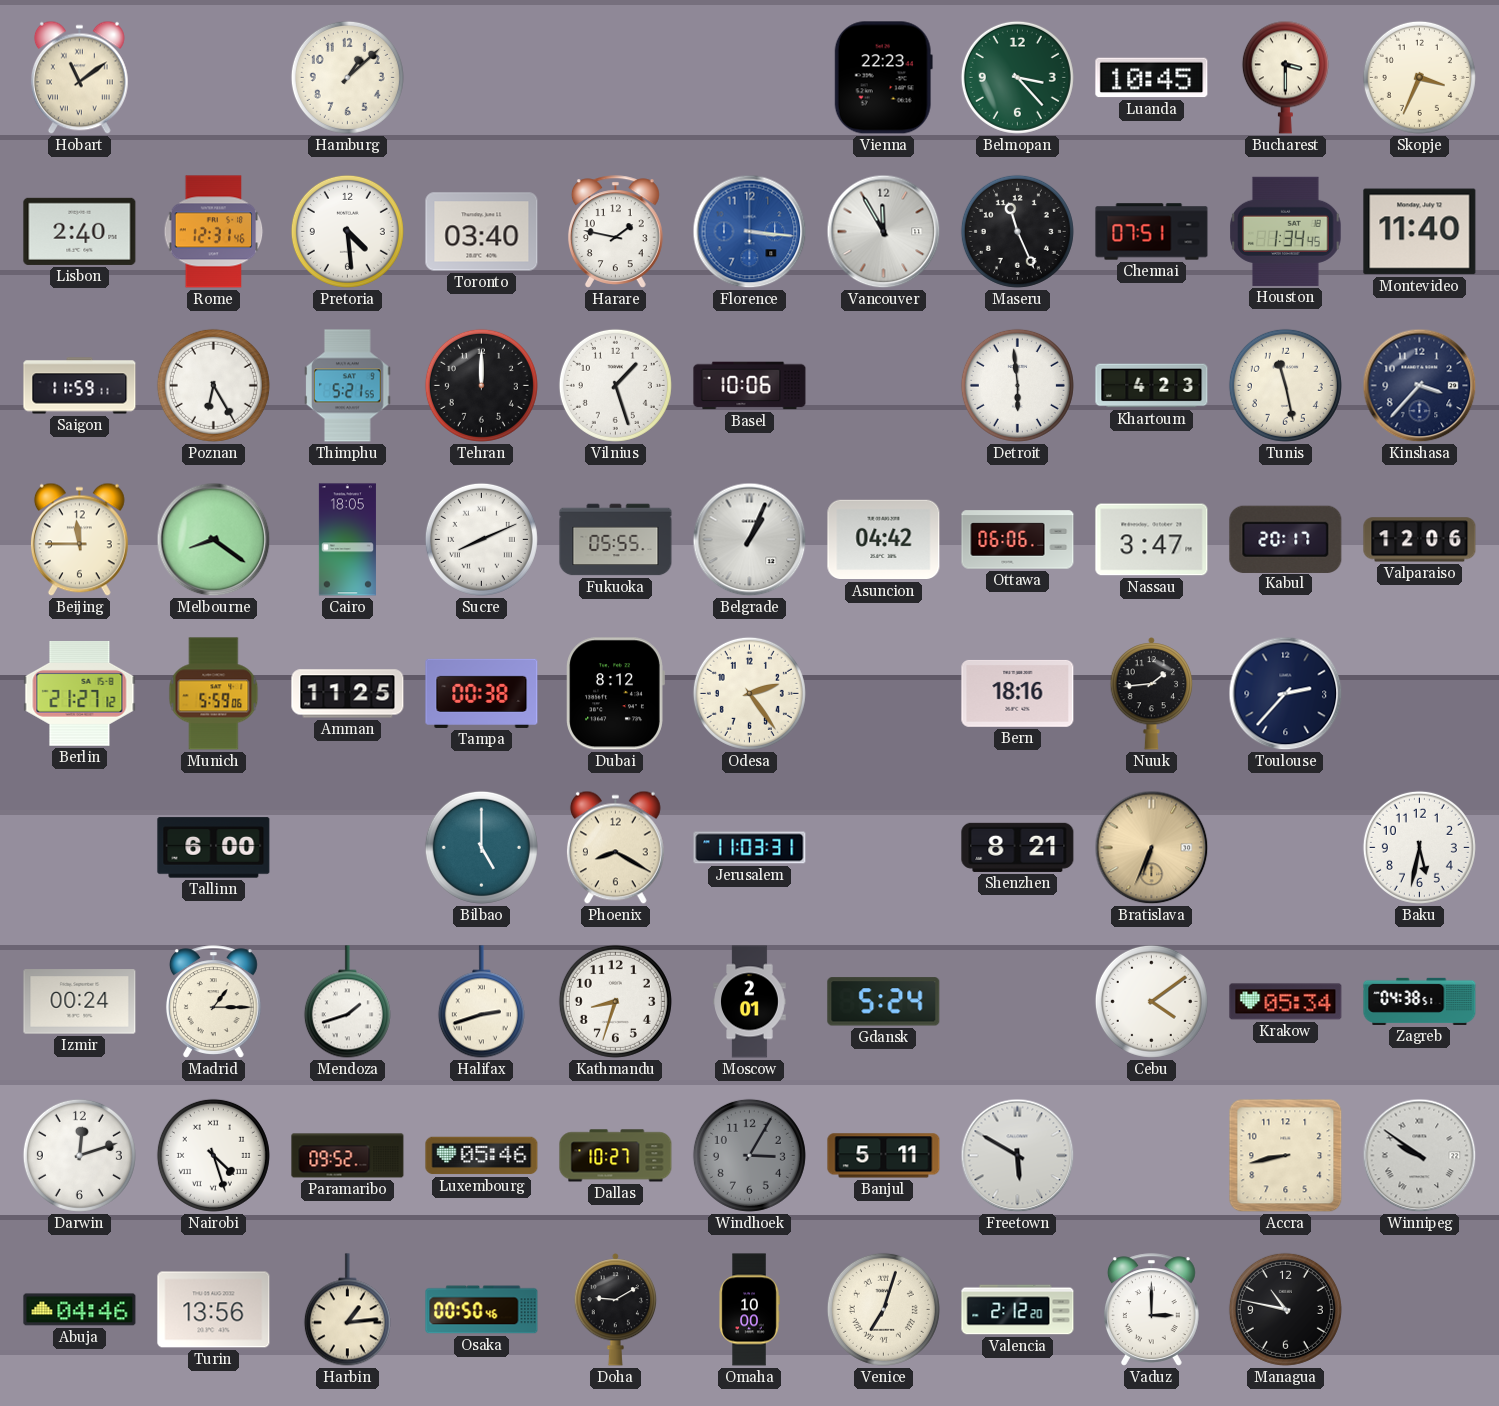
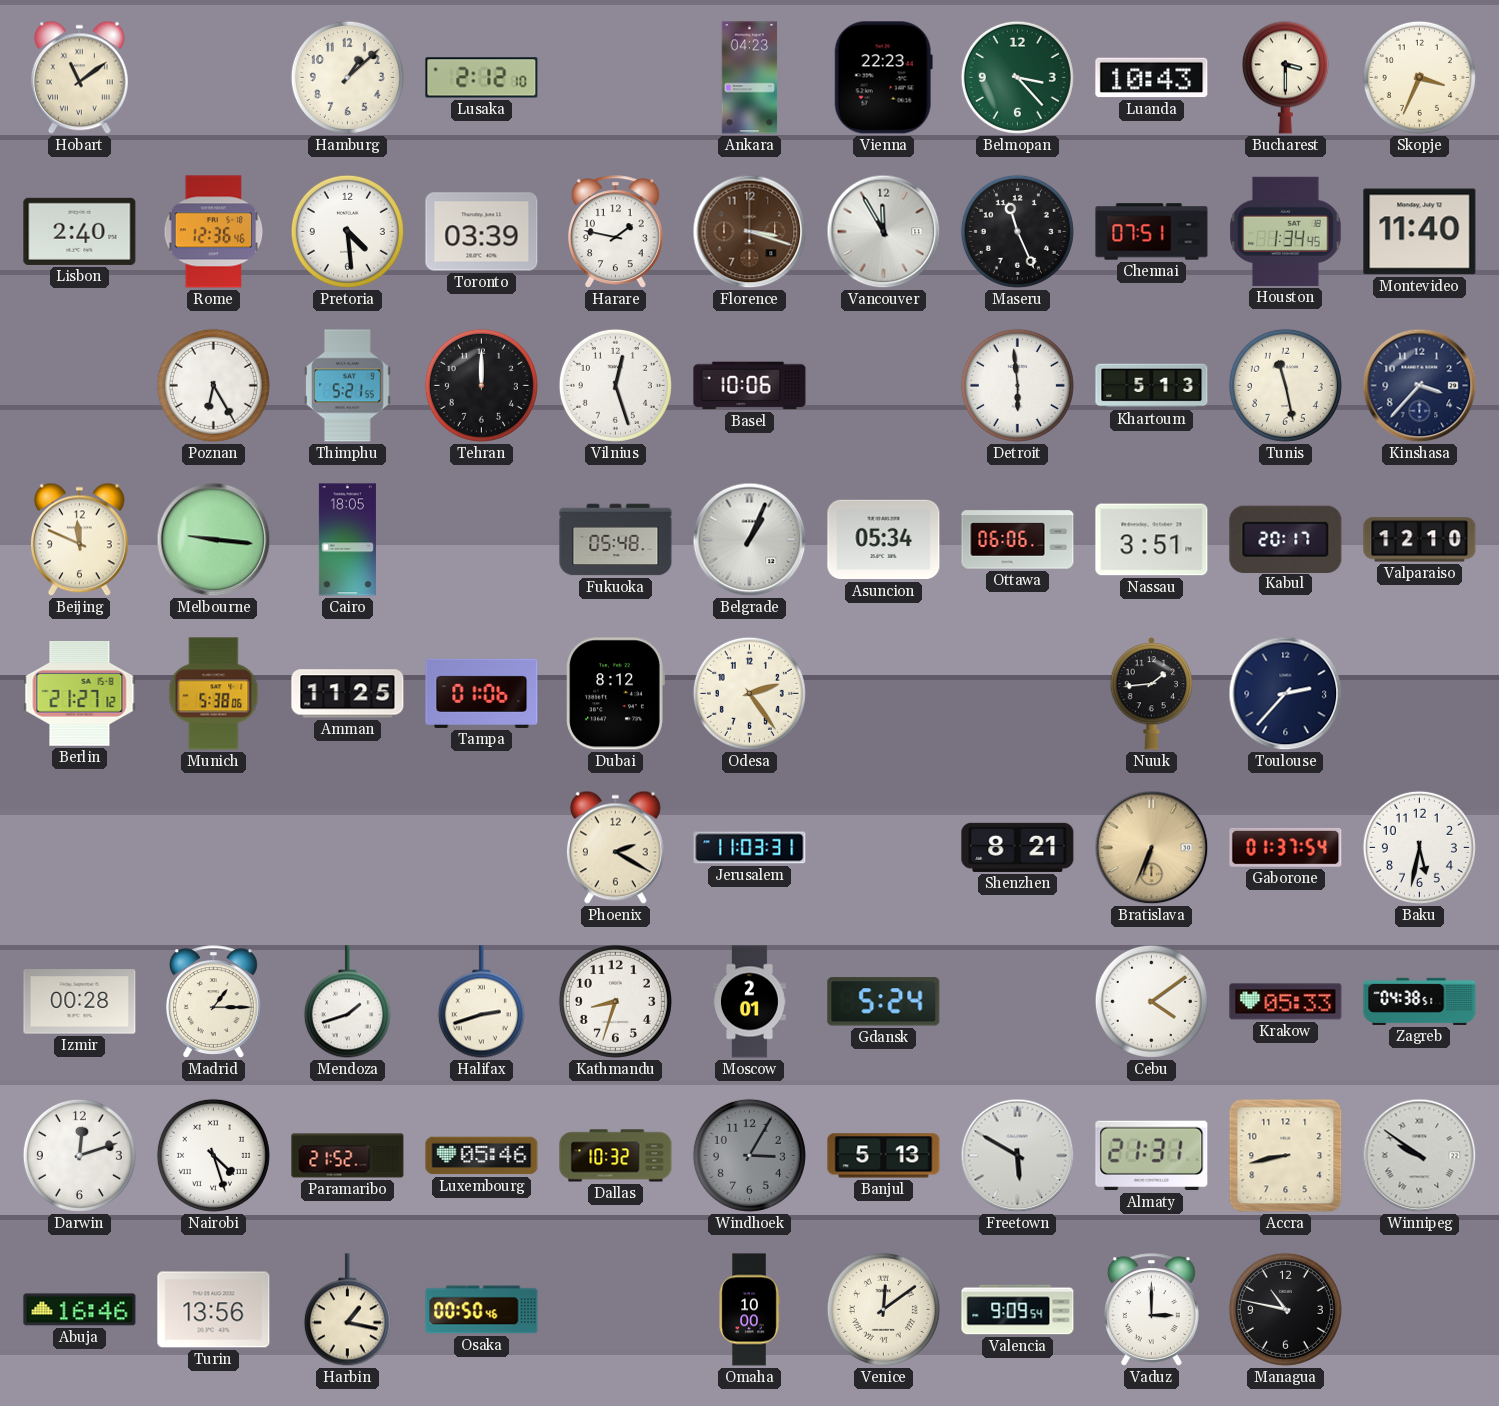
Lusaka: none -> 2:12 (482, 78)
Ankara: none -> 04:23 (750, 78)
Luanda: 10:45 -> 10:43 (1152, 78)
Rome: 12:31 -> 12:36 (214, 232)
Toronto: 03:40 -> 03:39 (482, 232)
Florence: 3:16 -> 3:18 (750, 232)
Florence dial: blue -> brown (750, 232)
Saigon: 11:59 -> none (80, 386)
Vilnius: 1:27 -> 12:27 (615, 385)
Khartoum: 4:23 -> 5:13 (1152, 386)
Beijing: 11:45 -> 11:49 (79, 540)
Melbourne: 8:21 -> 9:16 (214, 540)
Sucre: 8:11 -> none (481, 539)
Fukuoka: 05:55 -> 05:48 (616, 540)
Asuncion: 04:42 -> 05:34 (884, 540)
Nassau: 3:47 -> 3:51 (1152, 540)
Valparaiso: 12:06 -> 12:10 (1420, 540)
Munich: 5:59 -> 5:38 (214, 694)
Tampa: 00:38 -> 01:06 (482, 693)
Bern: 18:16 -> none (1018, 693)
Tallinn: 6:00 -> none (214, 848)
Bilbao: 5:00 -> none (481, 847)
Phoenix: 8:20 -> 2:20 (615, 848)
Gaborone: none -> 01:37 (1286, 847)
Izmir: 00:24 -> 00:28 (80, 1002)
Krakow: 05:34 -> 05:33 (1286, 1002)
Paramaribo: 09:52 -> 21:52 (348, 1156)
Dallas: 10:27 -> 10:32 (616, 1156)
Banjul: 5:11 -> 5:13 (884, 1156)
Almaty: none -> 21:31 (1152, 1156)
Abuja: 04:46 -> 16:46 (80, 1310)
Harbin: 1:14 -> 1:17 (347, 1310)
Doha: 9:10 -> none (616, 1310)
Venice: 7:03 -> 12:09 (883, 1309)
Valencia: 2:12 -> 9:09 (1018, 1310)
